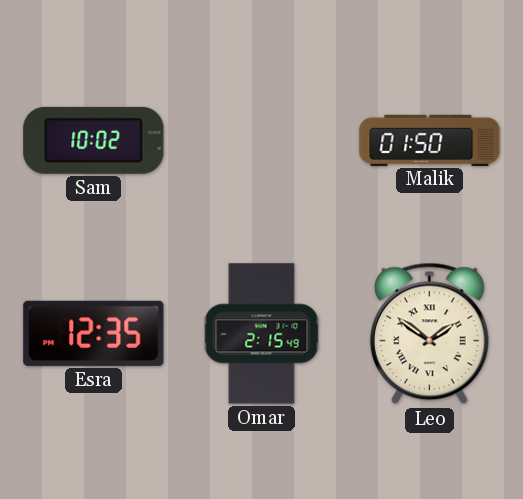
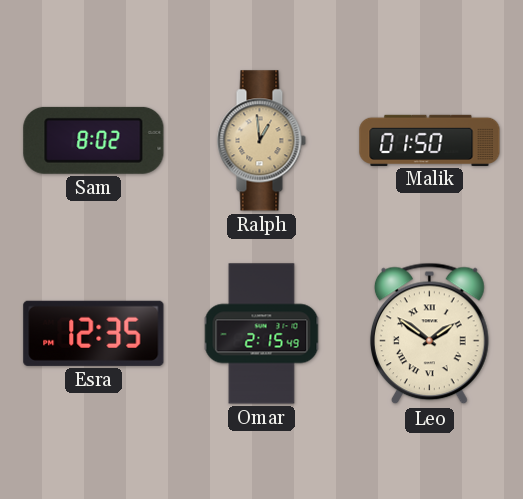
Sam: 10:02 -> 8:02 (94, 140)
Ralph: none -> 12:59 (261, 141)
